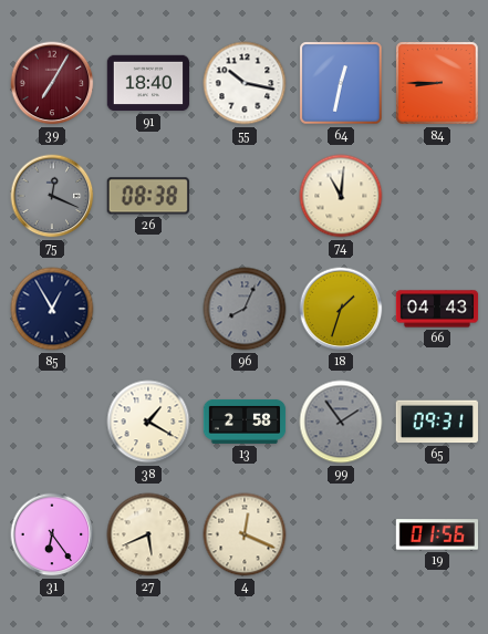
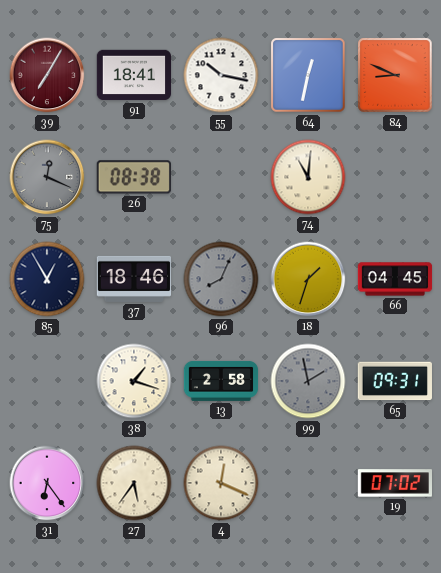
91: 18:40 -> 18:41 (134, 75)
84: 8:45 -> 8:49 (395, 75)
37: none -> 18:46 (134, 279)
66: 04:43 -> 04:45 (395, 279)
38: 1:20 -> 1:18 (134, 381)
99: 1:54 -> 1:58 (308, 381)
27: 5:41 -> 5:36 (134, 483)
19: 01:56 -> 07:02 (394, 483)
